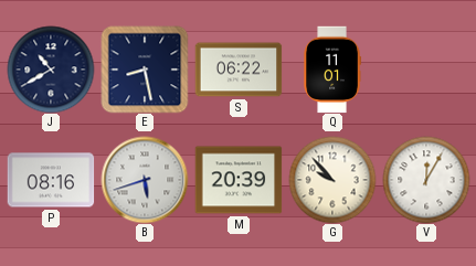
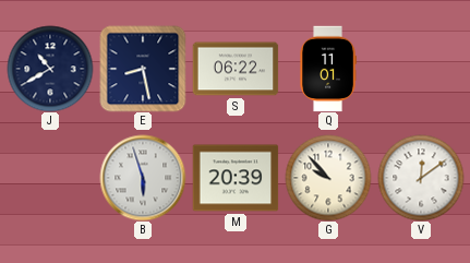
P: 08:16 -> none (51, 180)
B: 5:42 -> 5:57 (143, 178)
V: 12:05 -> 12:09 (421, 178)
